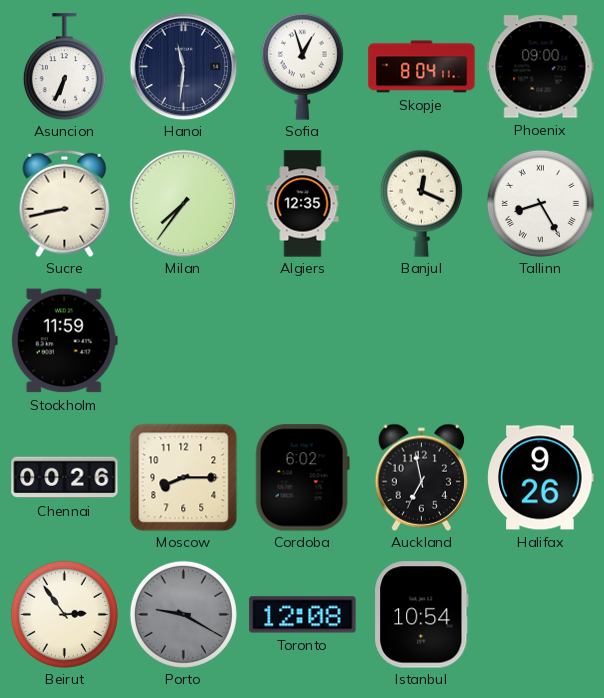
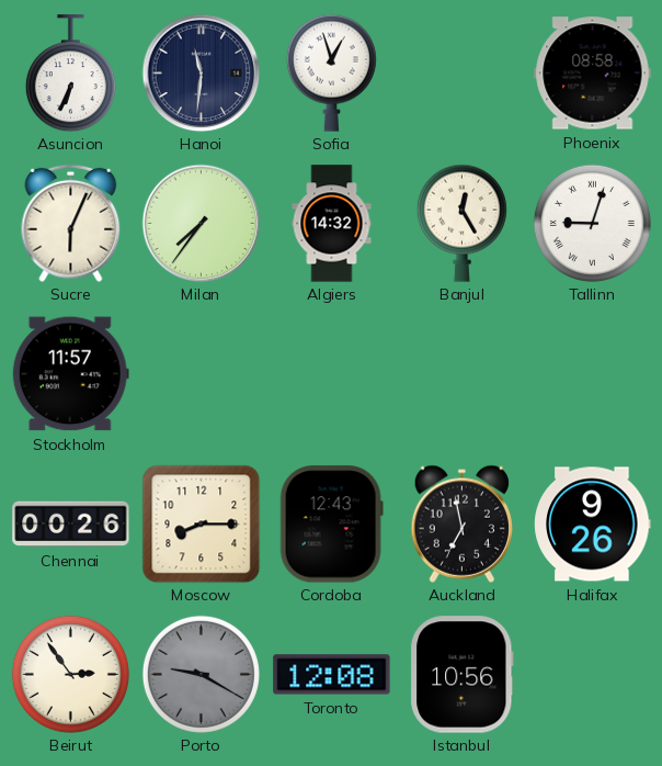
Skopje: 8:04 -> none (422, 67)
Phoenix: 09:00 -> 08:58 (593, 74)
Sucre: 8:43 -> 6:04 (71, 223)
Algiers: 12:35 -> 14:32 (332, 224)
Banjul: 12:19 -> 12:25 (461, 223)
Tallinn: 8:25 -> 9:03 (592, 223)
Stockholm: 11:59 -> 11:57 (70, 374)
Cordoba: 6:02 -> 12:43 (331, 525)
Istanbul: 10:54 -> 10:56 (463, 675)
